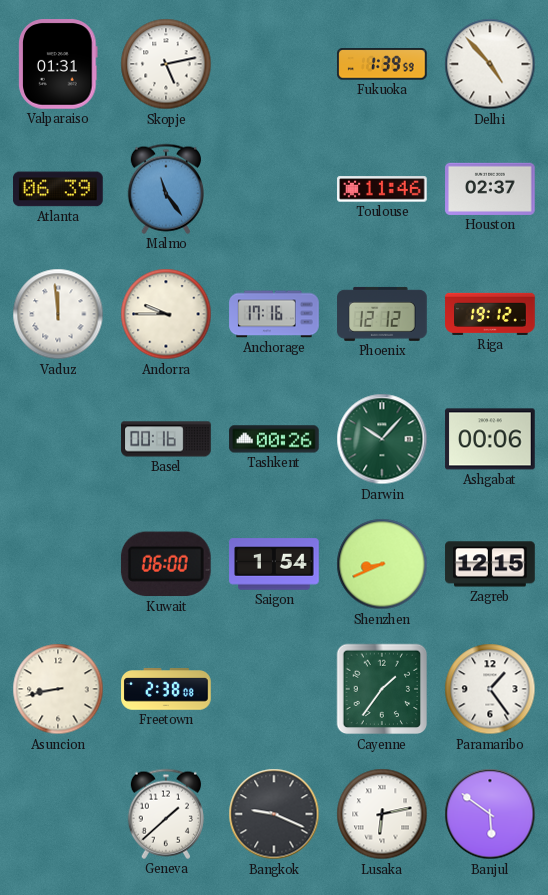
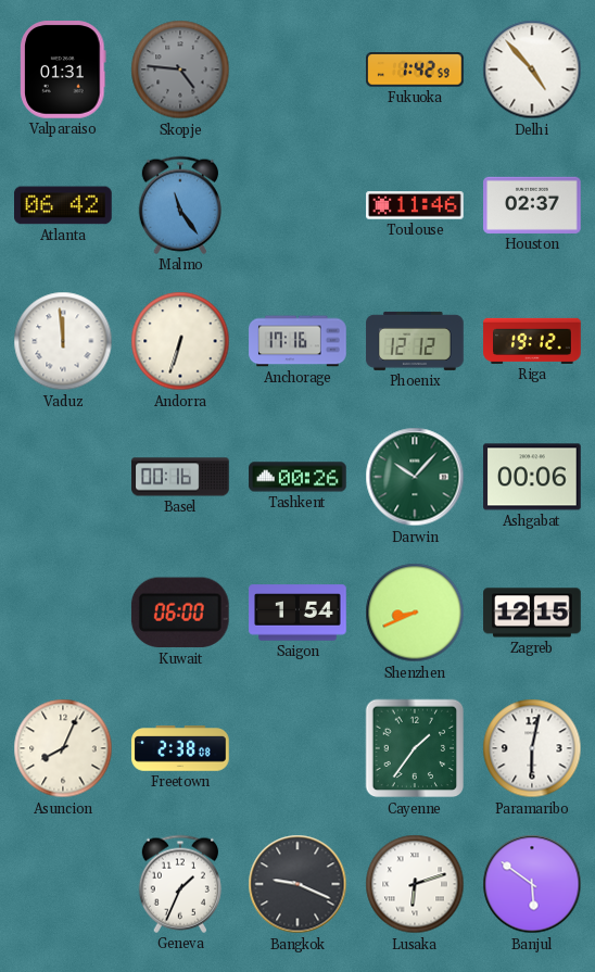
Skopje: 5:13 -> 4:46 (180, 70)
Skopje dial: white -> grey (180, 70)
Fukuoka: 1:39 -> 1:42 (415, 70)
Atlanta: 06:39 -> 06:42 (64, 205)
Andorra: 9:45 -> 6:33 (180, 341)
Asuncion: 8:43 -> 8:04 (63, 748)
Paramaribo: 1:24 -> 6:02 (532, 748)
Geneva: 1:38 -> 1:34 (180, 884)
Lusaka: 6:13 -> 6:12 (415, 884)
